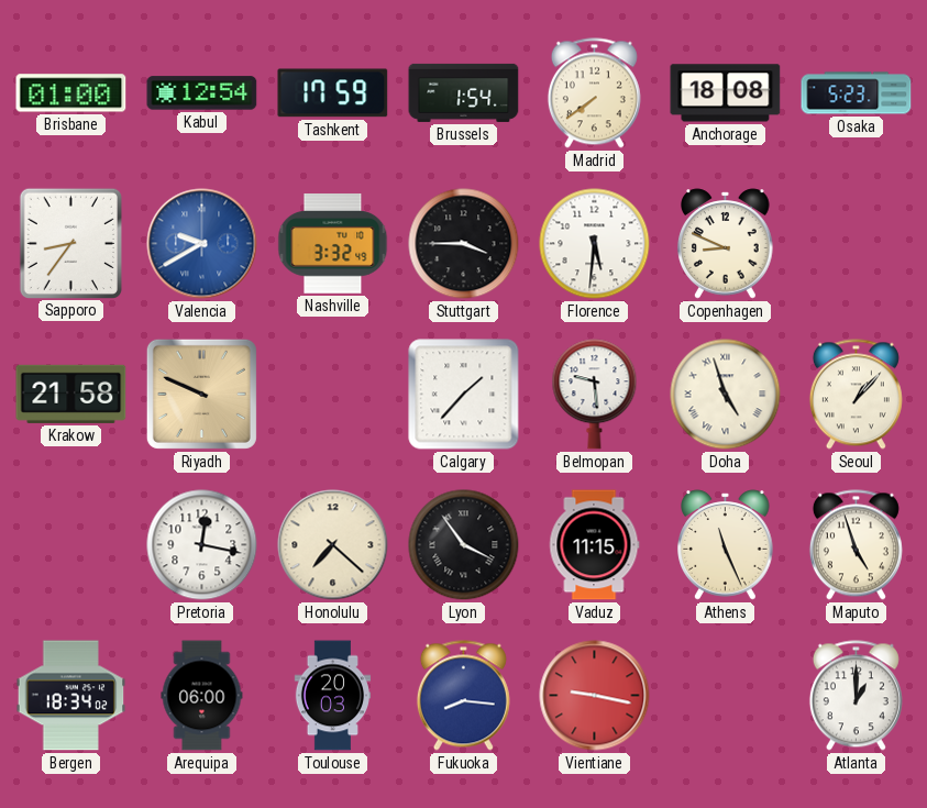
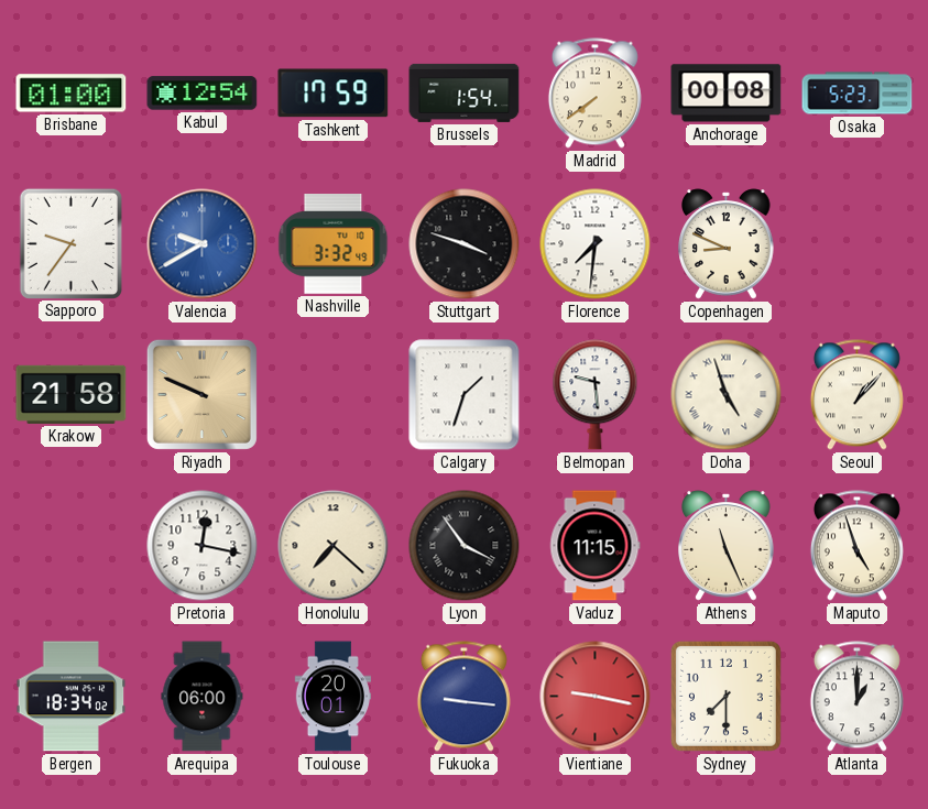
Anchorage: 18:08 -> 00:08 (727, 94)
Sapporo: 8:36 -> 9:36 (70, 243)
Stuttgart: 3:45 -> 3:48 (465, 244)
Florence: 5:31 -> 7:31 (596, 244)
Calgary: 1:37 -> 1:33 (465, 395)
Toulouse: 20:03 -> 20:01 (334, 697)
Fukuoka: 8:16 -> 9:16 (463, 697)
Sydney: none -> 7:30 (725, 696)
